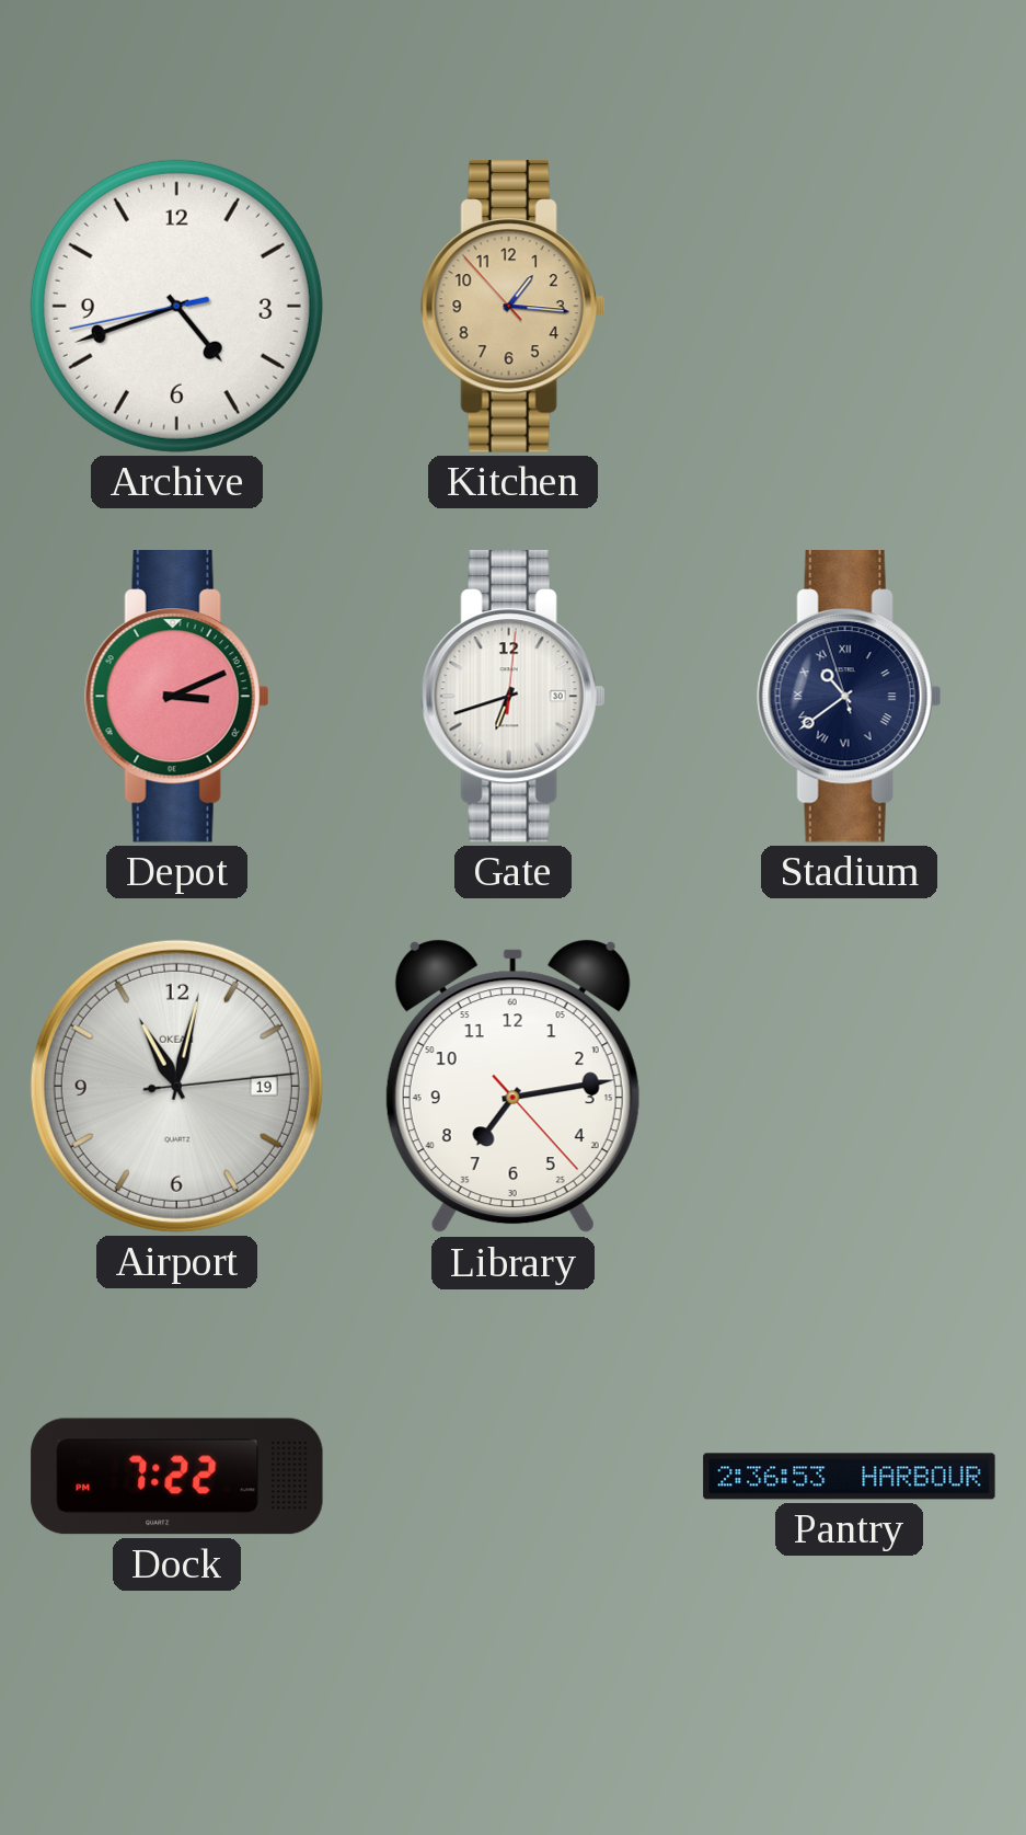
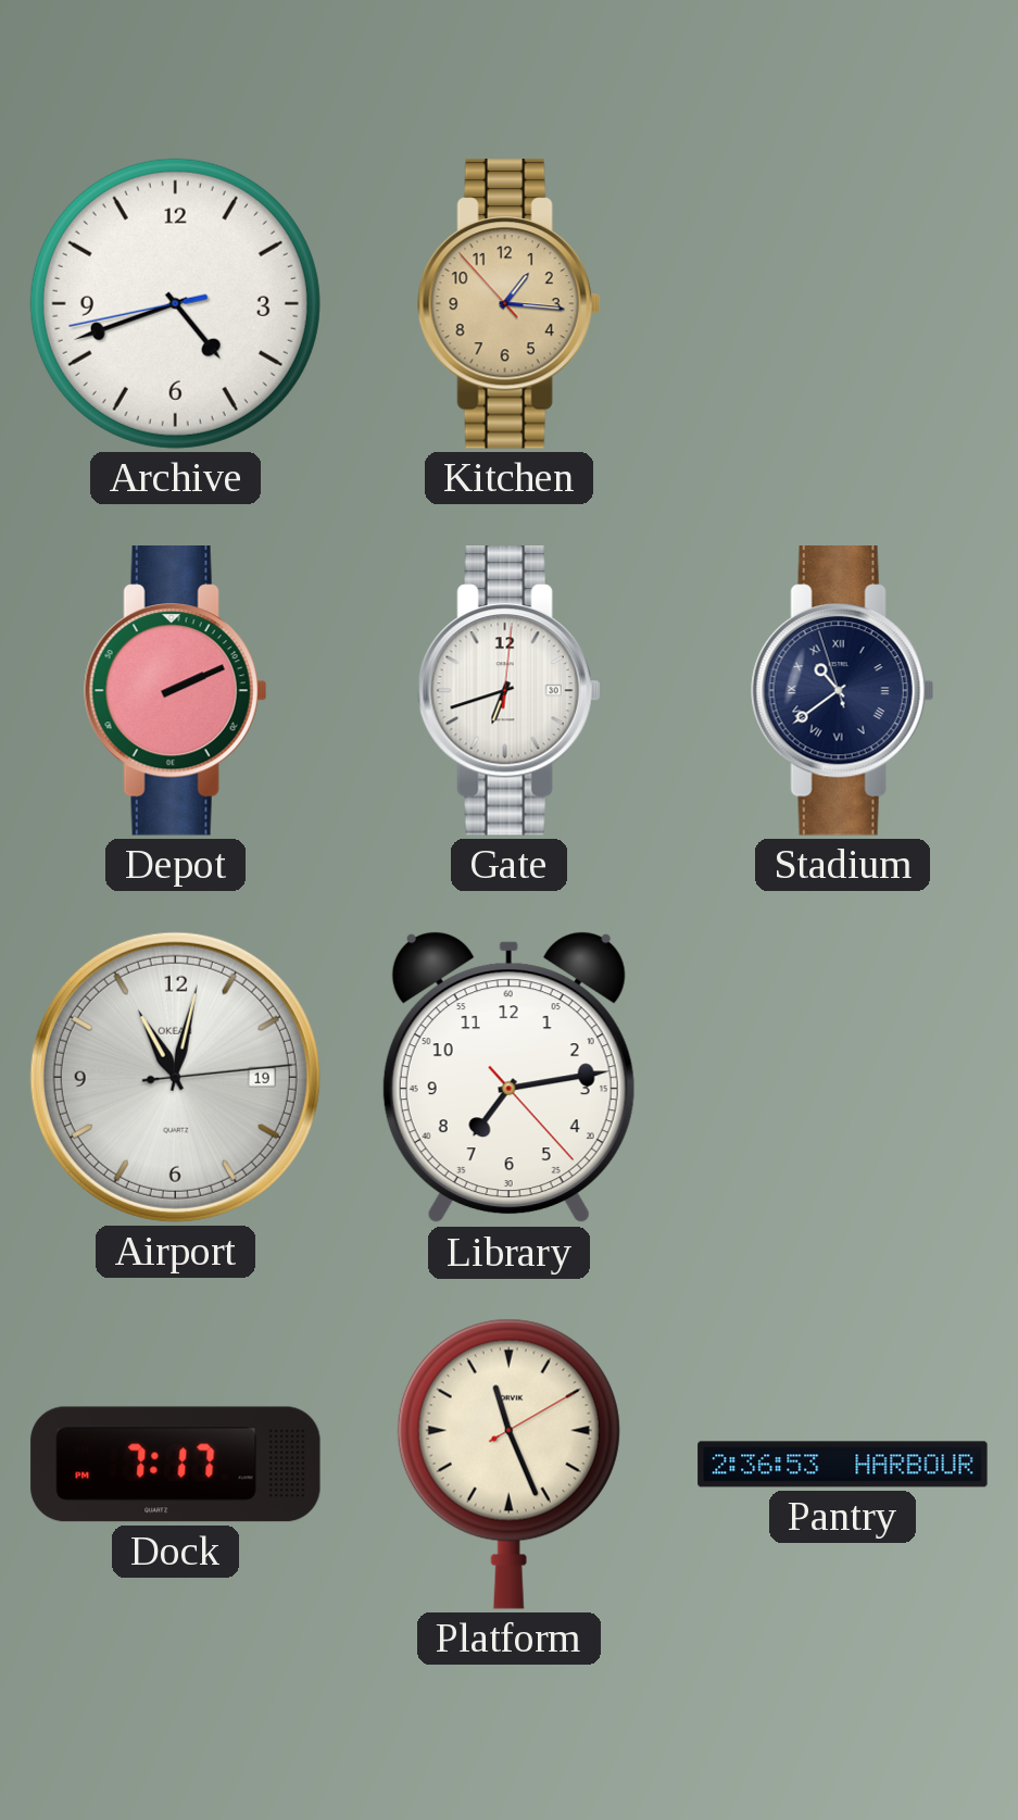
Depot: 3:11 -> 2:11 (175, 691)
Dock: 7:22 -> 7:17 (176, 1465)
Platform: none -> 11:26 (508, 1464)
